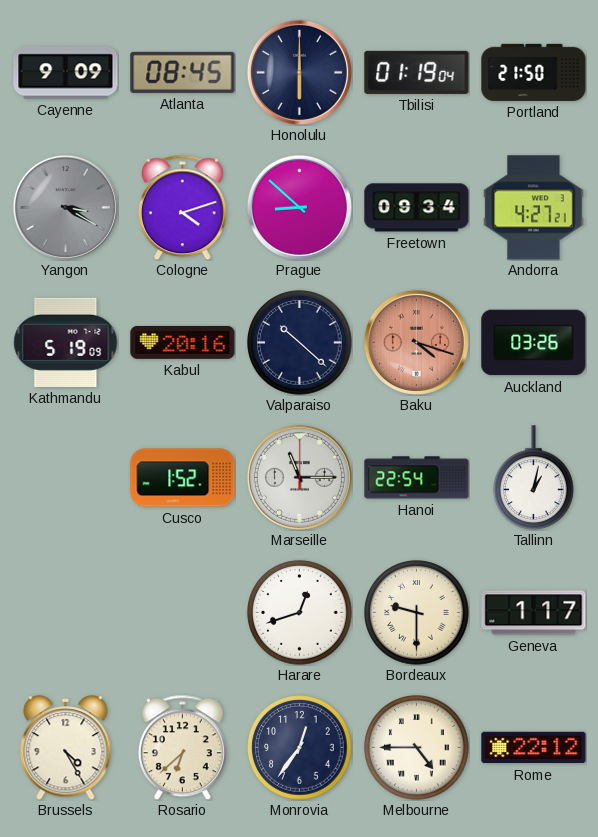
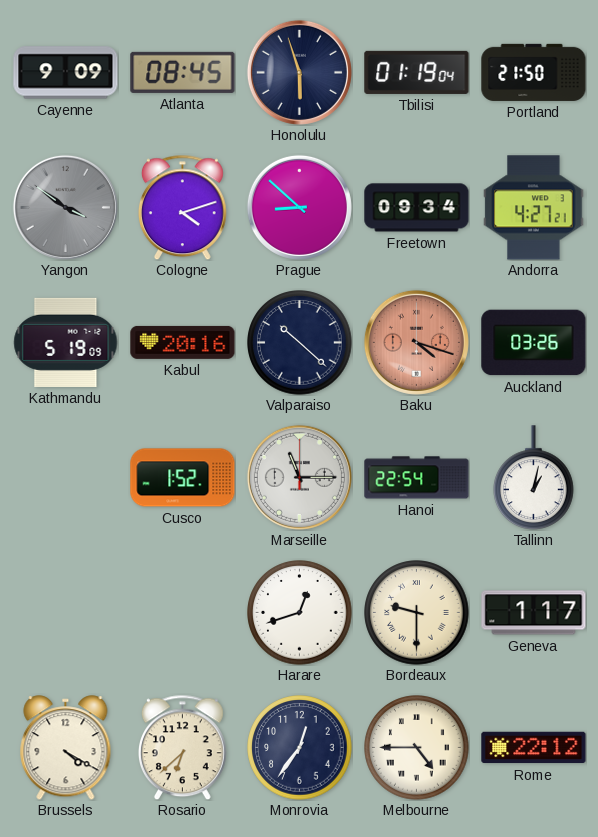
Honolulu: 6:00 -> 5:57 (299, 72)
Yangon: 3:20 -> 3:51 (65, 207)
Brussels: 4:25 -> 4:20 (66, 748)
